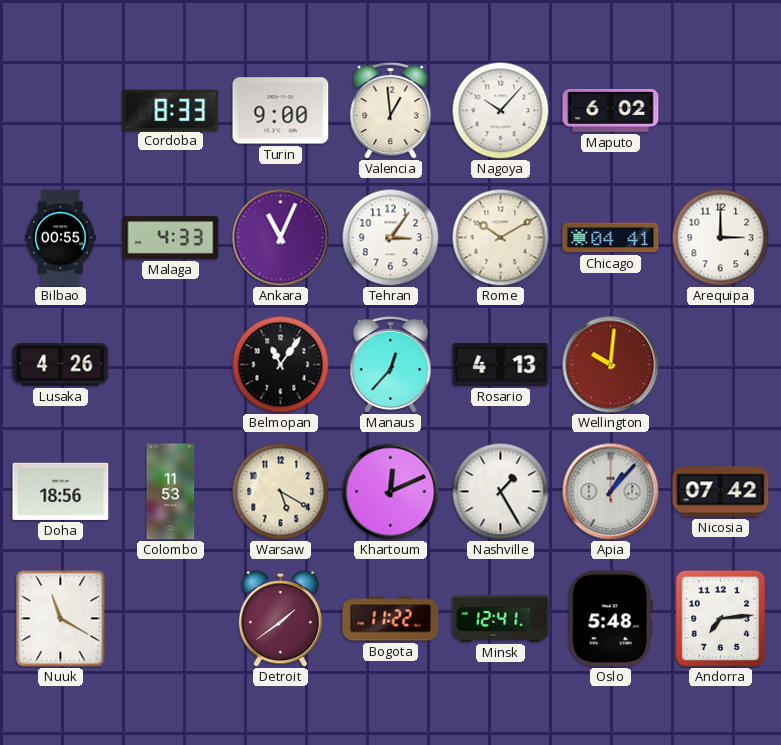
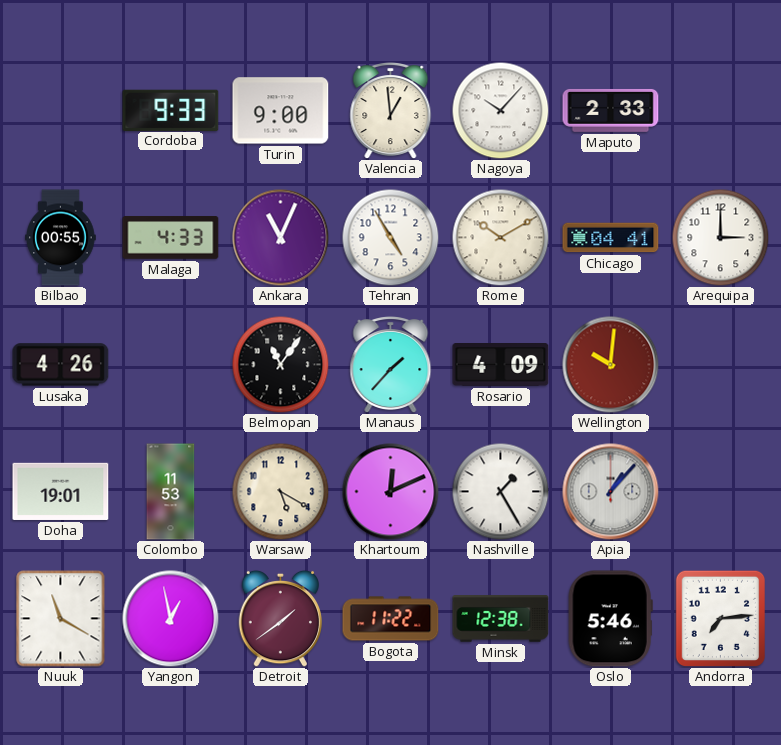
Cordoba: 8:33 -> 9:33 (171, 110)
Maputo: 6:02 -> 2:33 (611, 111)
Tehran: 3:06 -> 4:55 (390, 237)
Manaus: 12:37 -> 1:37 (391, 365)
Rosario: 4:13 -> 4:09 (501, 365)
Doha: 18:56 -> 19:01 (61, 491)
Nicosia: 07:42 -> none (721, 492)
Yangon: none -> 12:58 (171, 619)
Minsk: 12:41 -> 12:38 (501, 619)
Oslo: 5:48 -> 5:46 (610, 619)
